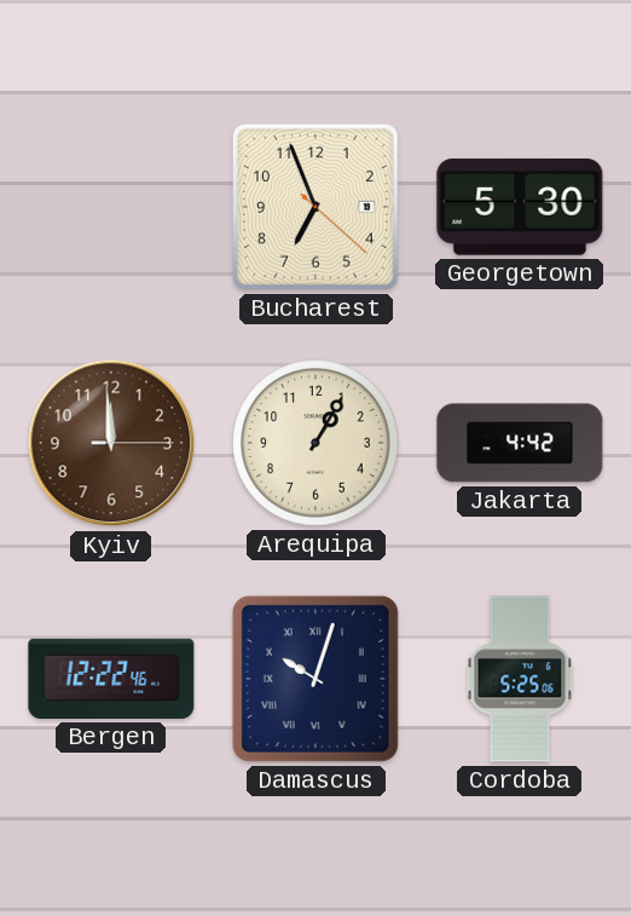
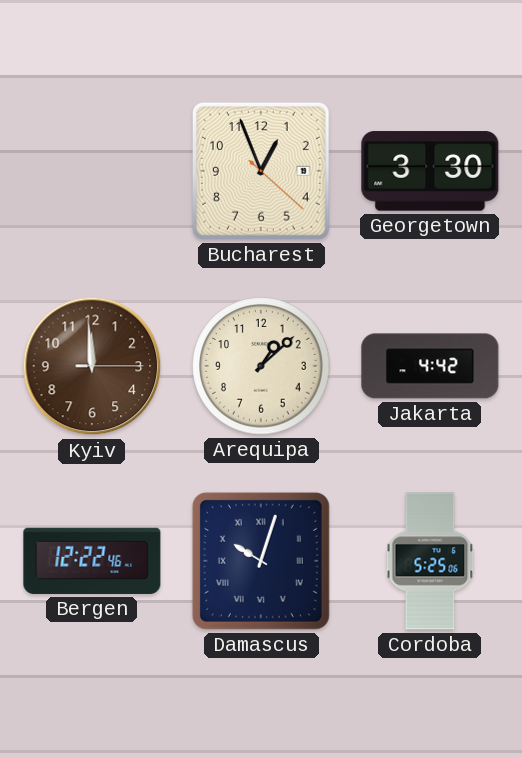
Bucharest: 6:56 -> 12:56 (261, 171)
Georgetown: 5:30 -> 3:30 (430, 171)
Arequipa: 1:05 -> 1:08 (261, 366)
